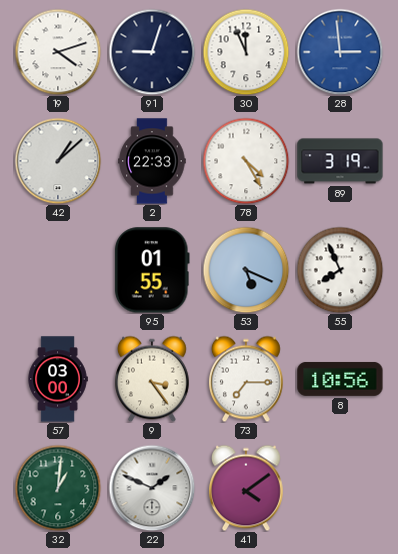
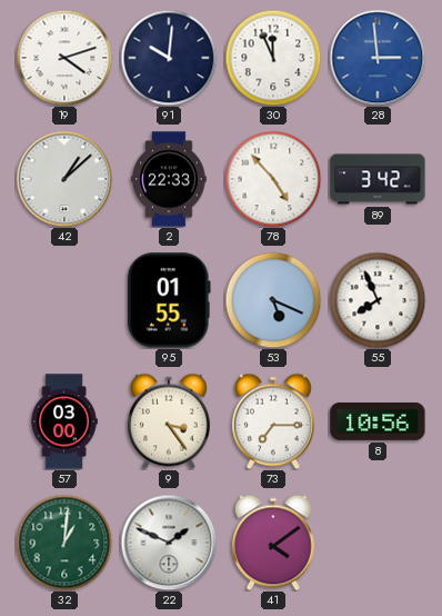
91: 9:03 -> 10:01 (169, 58)
78: 4:25 -> 4:53 (273, 179)
89: 3:19 -> 3:42 (378, 179)
